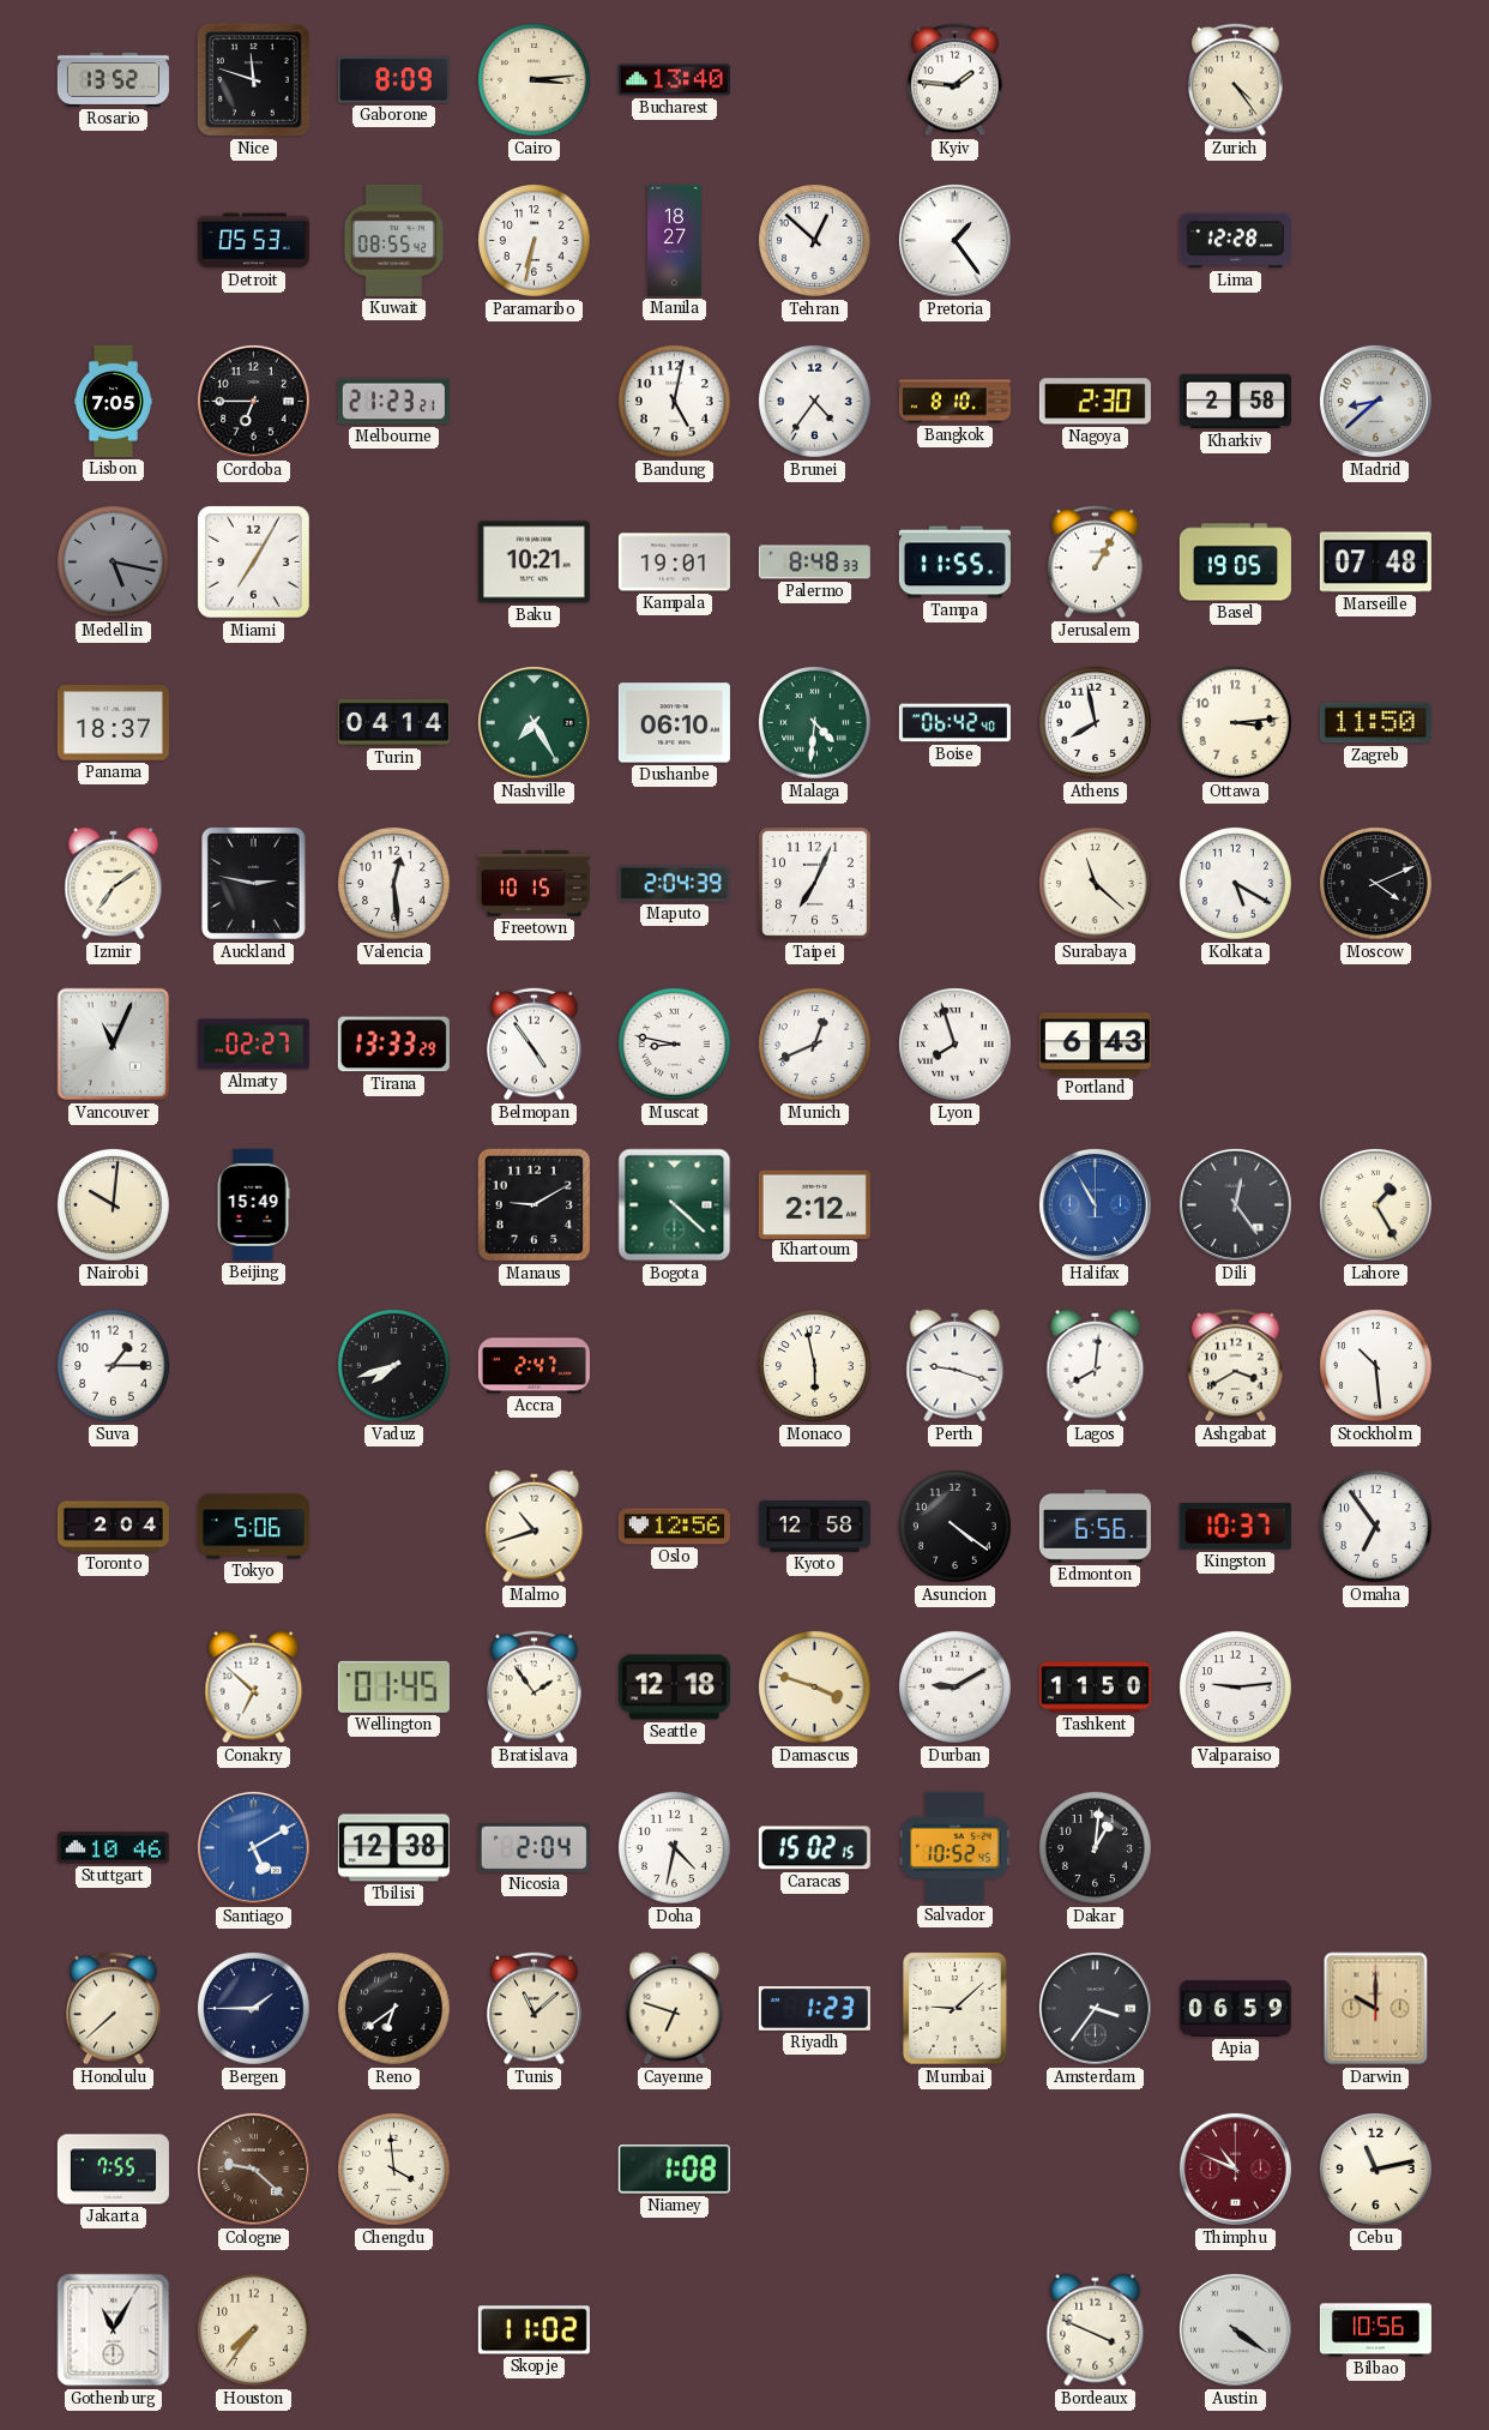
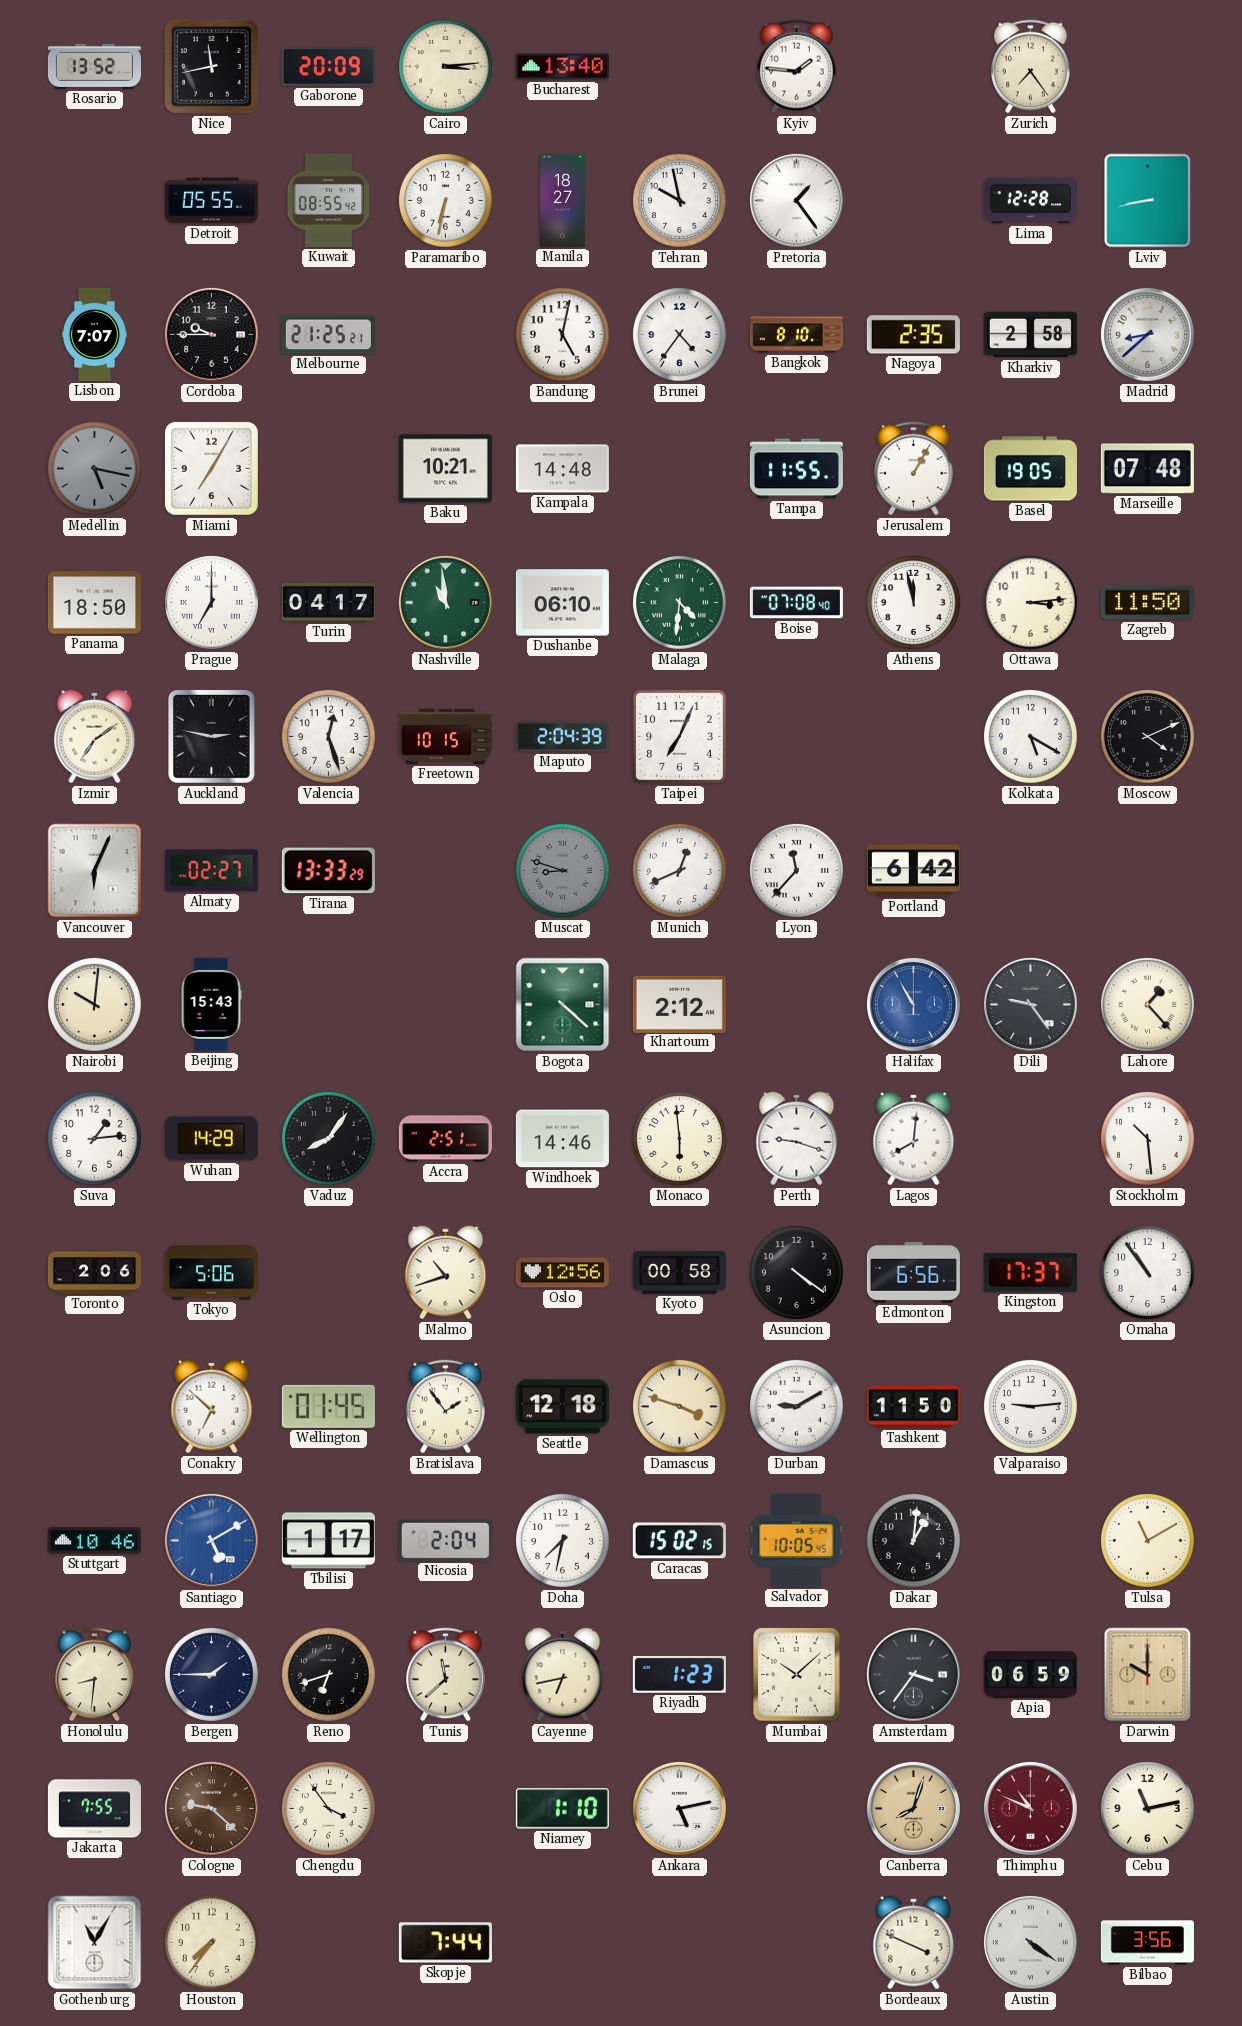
Nice: 11:48 -> 11:43 (211, 66)
Gaborone: 8:09 -> 20:09 (328, 67)
Zurich: 4:24 -> 7:24 (1031, 67)
Detroit: 05:53 -> 05:55 (211, 201)
Tehran: 12:52 -> 9:58 (679, 200)
Lviv: none -> 8:43 (1148, 201)
Lisbon: 7:05 -> 7:07 (94, 334)
Cordoba: 6:45 -> 9:45 (211, 334)
Melbourne: 21:23 -> 21:25 (328, 335)
Nagoya: 2:30 -> 2:35 (913, 335)
Kampala: 19:01 -> 14:48 (562, 469)
Palermo: 8:48 -> none (814, 563)
Panama: 18:37 -> 18:50 (94, 603)
Prague: none -> 7:00 (211, 602)
Turin: 04:14 -> 04:17 (328, 602)
Nashville: 7:25 -> 10:59 (445, 602)
Boise: 06:42 -> 07:08 (796, 603)
Athens: 7:58 -> 11:58 (913, 602)
Valencia: 12:29 -> 12:27 (328, 736)
Surabaya: 11:22 -> none (1095, 883)
Vancouver: 11:04 -> 6:04 (95, 871)
Belmopan: 4:54 -> none (535, 1045)
Muscat: 8:47 -> 8:48 (562, 870)
Muscat dial: white -> grey (562, 870)
Lyon: 7:57 -> 11:37 (796, 870)
Portland: 6:43 -> 6:42 (913, 871)
Beijing: 15:49 -> 15:43 (211, 1004)
Manaus: 9:10 -> none (535, 1205)
Dili: 12:24 -> 9:24 (1030, 1004)
Lahore: 1:25 -> 1:23 (1147, 1004)
Suva: 1:15 -> 1:14 (94, 1138)
Wuhan: none -> 14:29 (211, 1139)
Vaduz: 7:42 -> 8:06 (328, 1138)
Accra: 2:47 -> 2:51 (445, 1139)
Windhoek: none -> 14:46 (562, 1139)
Monaco: 5:58 -> 5:59 (679, 1138)
Ashgabat: 3:40 -> none (1236, 1366)
Toronto: 2:04 -> 2:06 (94, 1273)
Kyoto: 12:58 -> 00:58 (679, 1272)
Kingston: 10:37 -> 17:37 (1030, 1273)
Omaha: 6:54 -> 10:54 (1147, 1272)
Tbilisi: 12:38 -> 1:17 (328, 1541)
Doha: 4:32 -> 7:32 (562, 1540)
Salvador: 10:52 -> 10:05 (796, 1540)
Tulsa: none -> 11:10 (1147, 1540)
Honolulu: 7:38 -> 8:31 (95, 1675)
Reno: 6:39 -> 6:42 (328, 1674)
Tunis: 11:08 -> 11:38 (446, 1675)
Cayenne: 6:48 -> 6:43 (563, 1675)
Mumbai: 9:08 -> 10:08 (797, 1675)
Chengdu: 3:59 -> 3:54 (328, 1808)
Niamey: 1:08 -> 1:10 (562, 1809)
Ankara: none -> 5:13 (679, 1808)
Canberra: none -> 8:03 (913, 1808)
Skopje: 11:02 -> 7:44 (445, 1943)
Bilbao: 10:56 -> 3:56 (1147, 1943)
